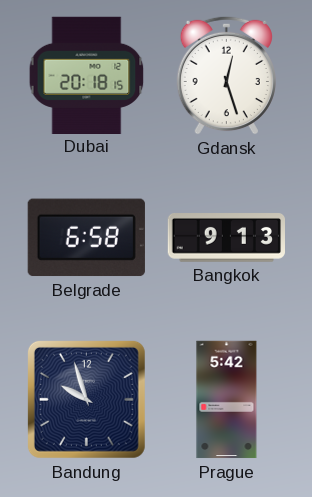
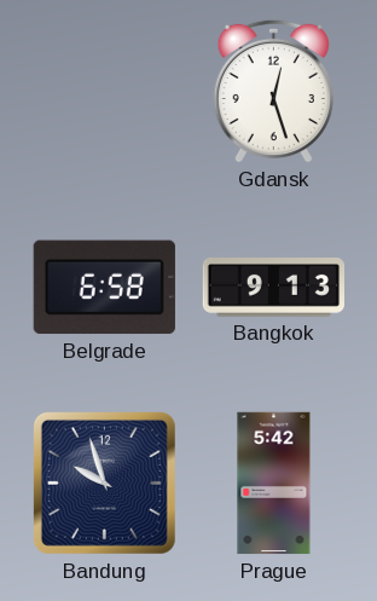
Dubai: 20:18 -> none (87, 75)
